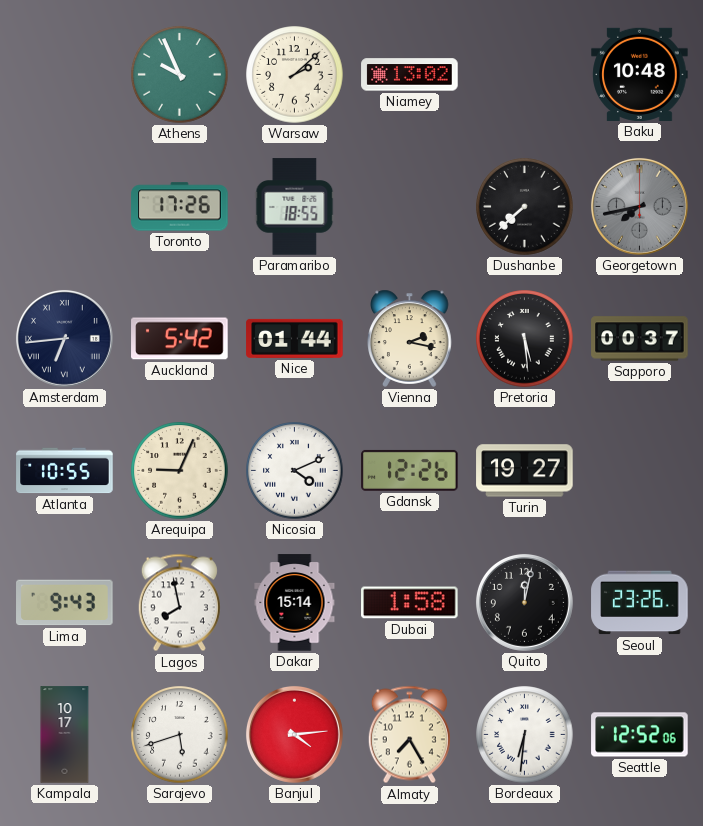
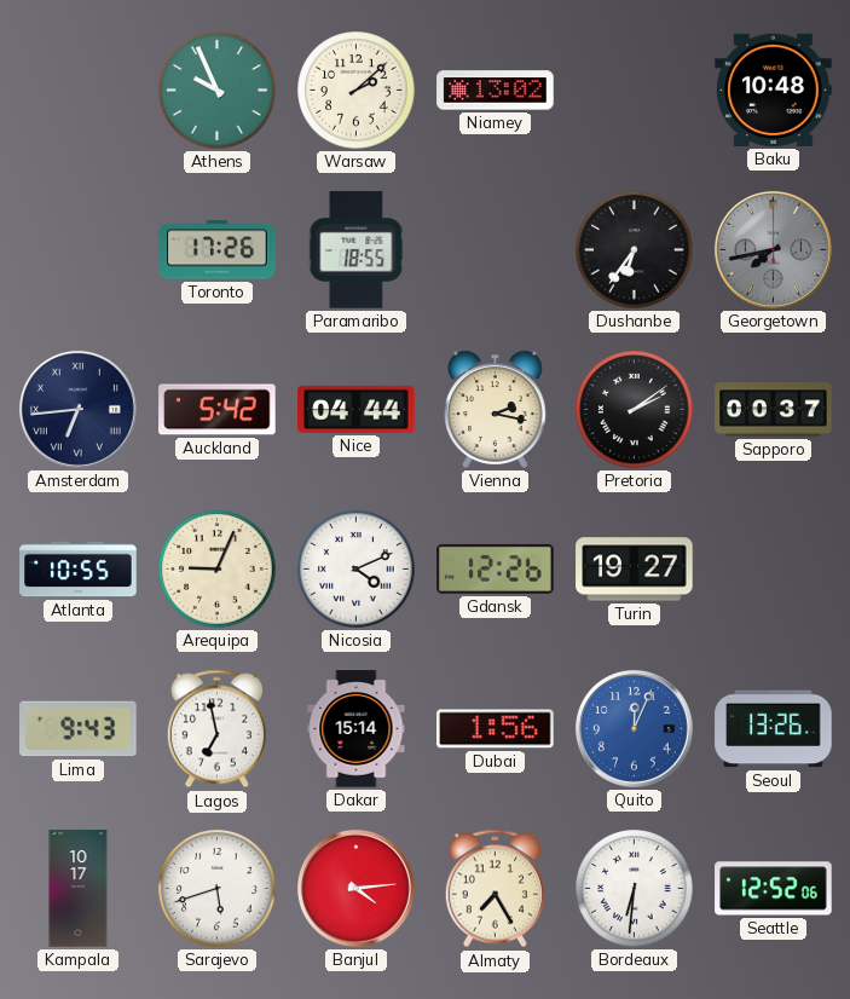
Dushanbe: 7:38 -> 6:36 (635, 250)
Nice: 01:44 -> 04:44 (357, 409)
Pretoria: 5:29 -> 2:09 (635, 410)
Lagos: 7:58 -> 6:58 (216, 729)
Dubai: 1:58 -> 1:56 (496, 729)
Quito: 12:02 -> 12:04 (634, 728)
Quito dial: black -> blue (634, 728)
Seoul: 23:26 -> 13:26 (774, 729)
